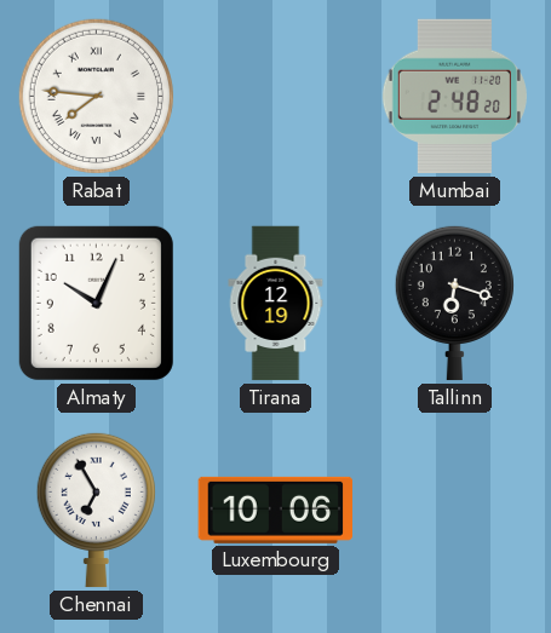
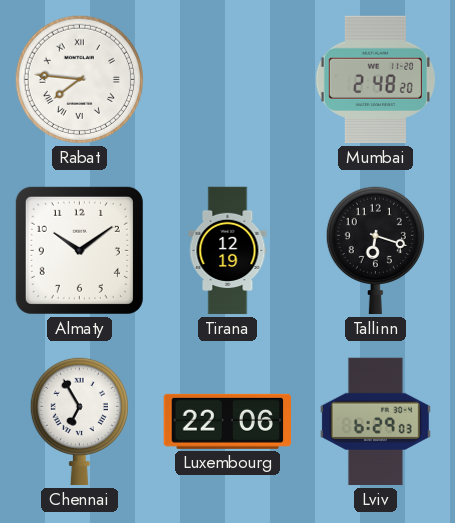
Almaty: 10:04 -> 10:09 (79, 250)
Luxembourg: 10:06 -> 22:06 (228, 421)
Lviv: none -> 6:29 (375, 422)
